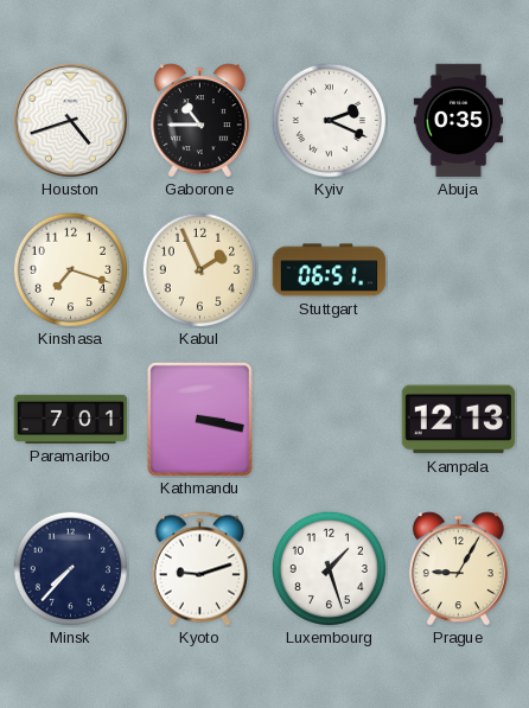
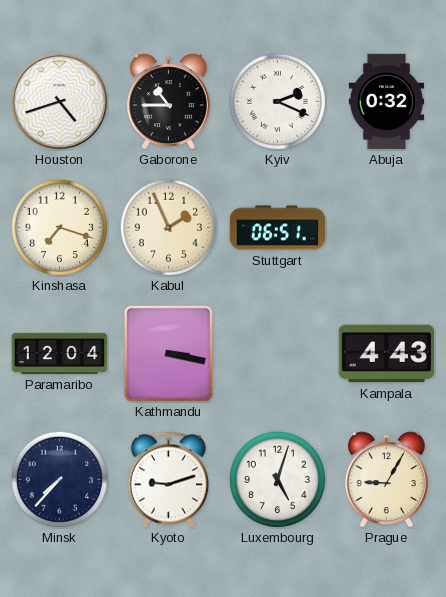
Abuja: 0:35 -> 0:32 (387, 102)
Paramaribo: 7:01 -> 12:04 (60, 353)
Kampala: 12:13 -> 4:43 (387, 354)
Luxembourg: 1:27 -> 5:03 (277, 479)
